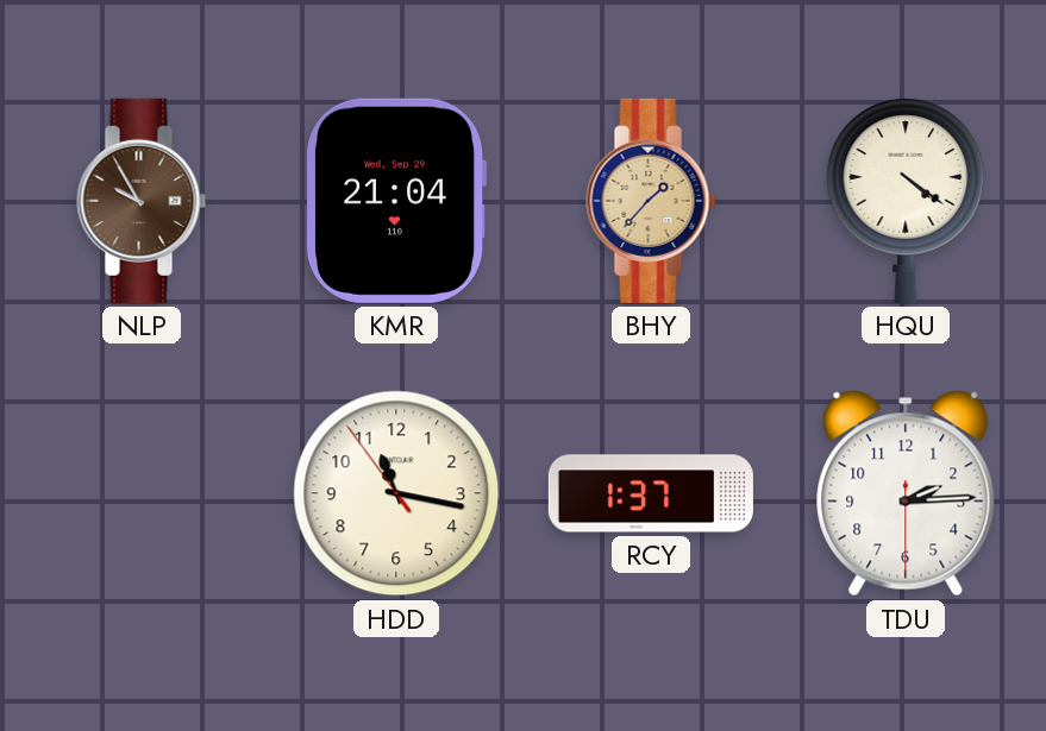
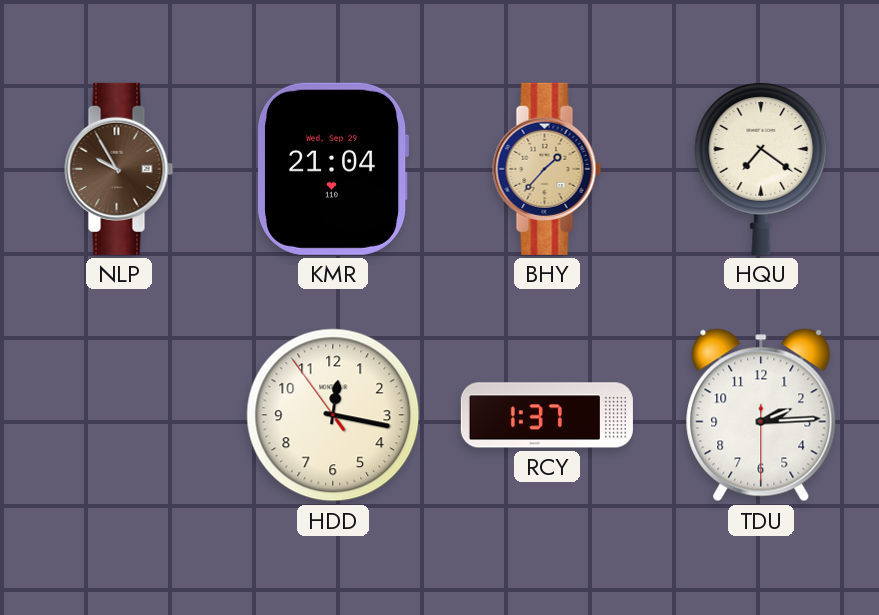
HQU: 4:21 -> 7:21 (761, 169)
HDD: 11:16 -> 12:16 (333, 415)
